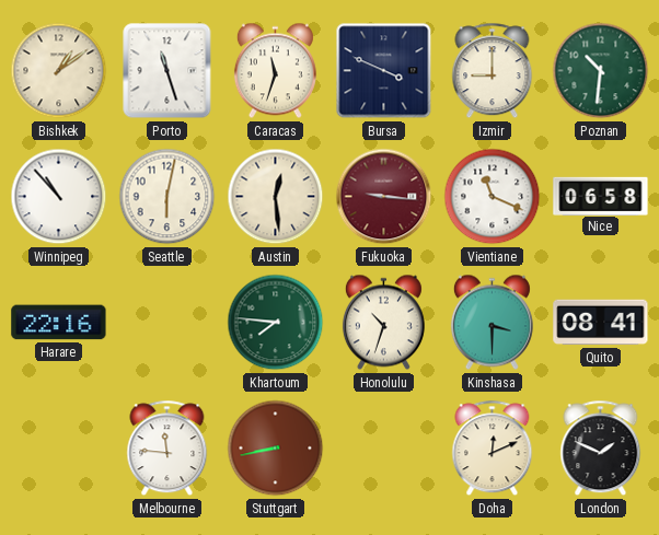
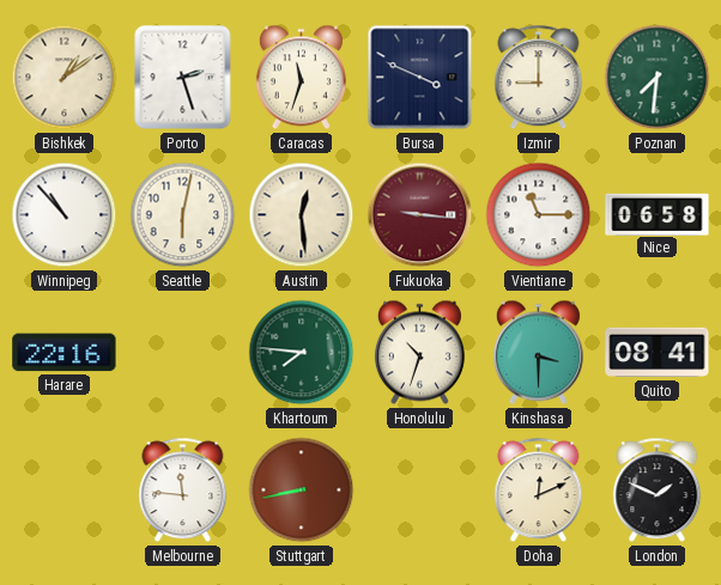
Porto: 11:27 -> 2:27 (183, 78)
Poznan: 10:31 -> 7:31 (658, 78)
Vientiane: 11:19 -> 11:15 (539, 215)
